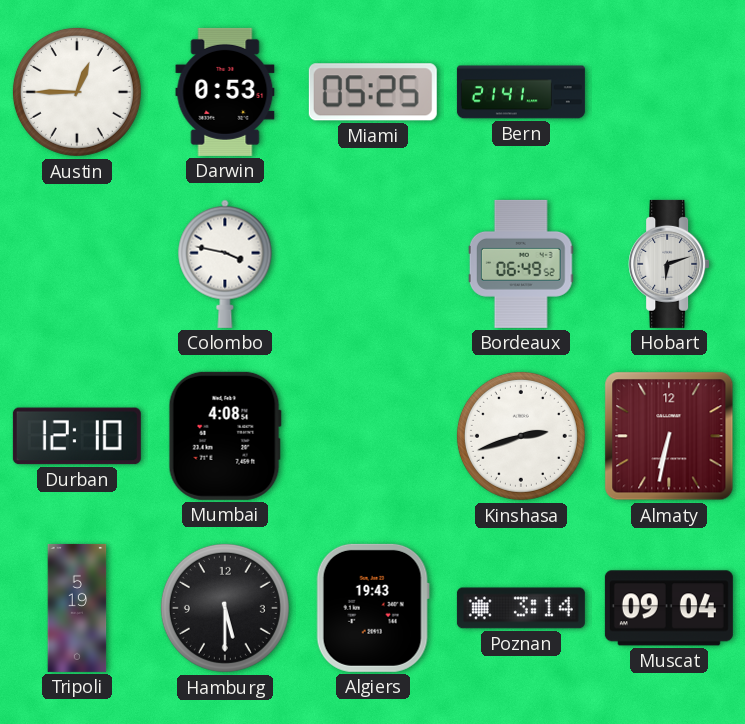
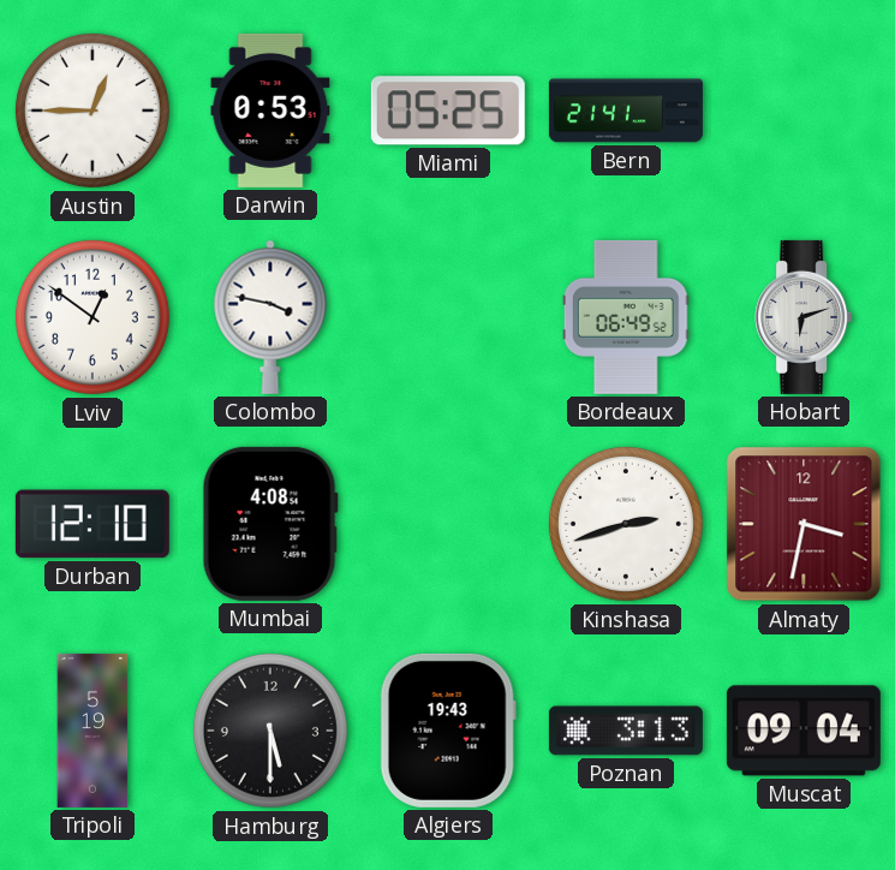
Lviv: none -> 12:51 (93, 317)
Almaty: 6:32 -> 3:32 (804, 524)
Poznan: 3:14 -> 3:13 (626, 731)
